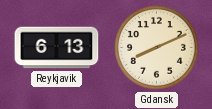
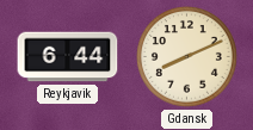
Reykjavik: 6:13 -> 6:44 (68, 57)
